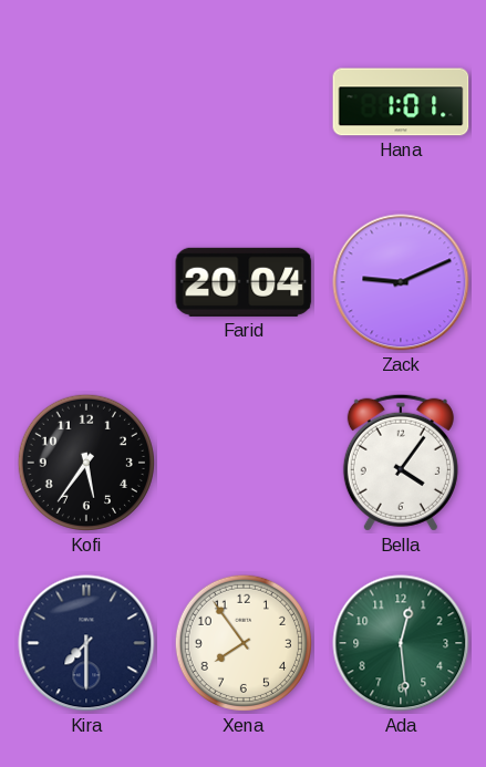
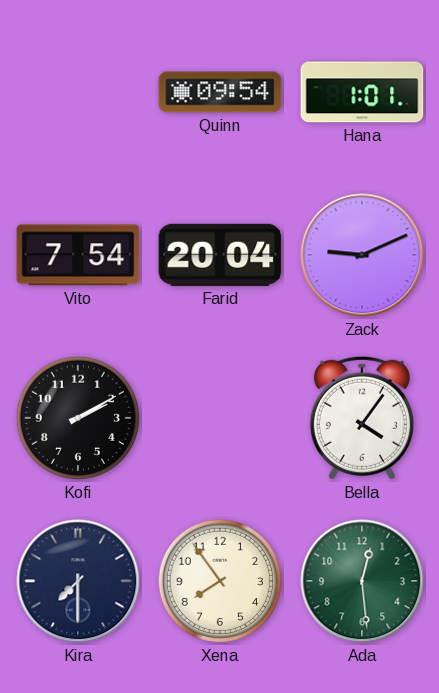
Quinn: none -> 09:54 (220, 92)
Vito: none -> 7:54 (78, 255)
Kofi: 5:36 -> 2:10 (78, 418)
